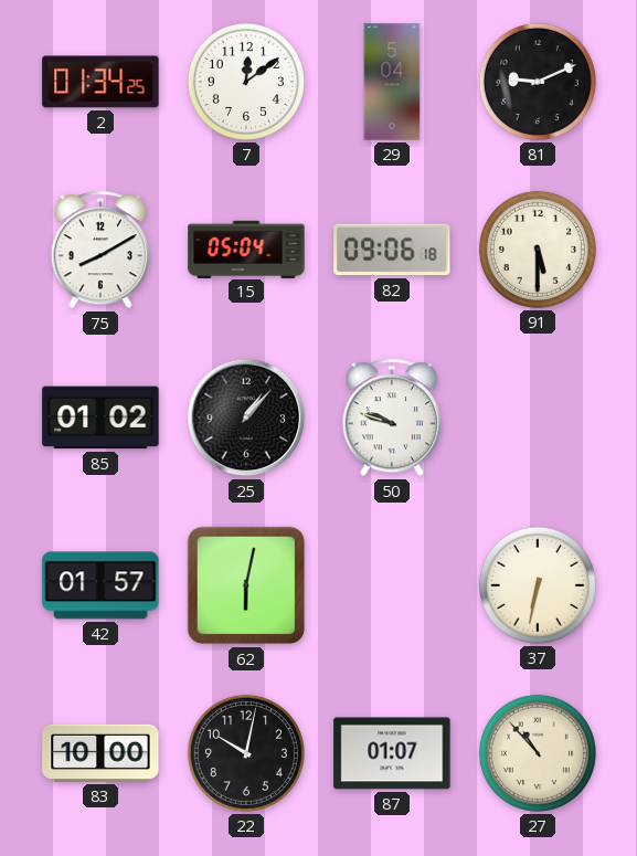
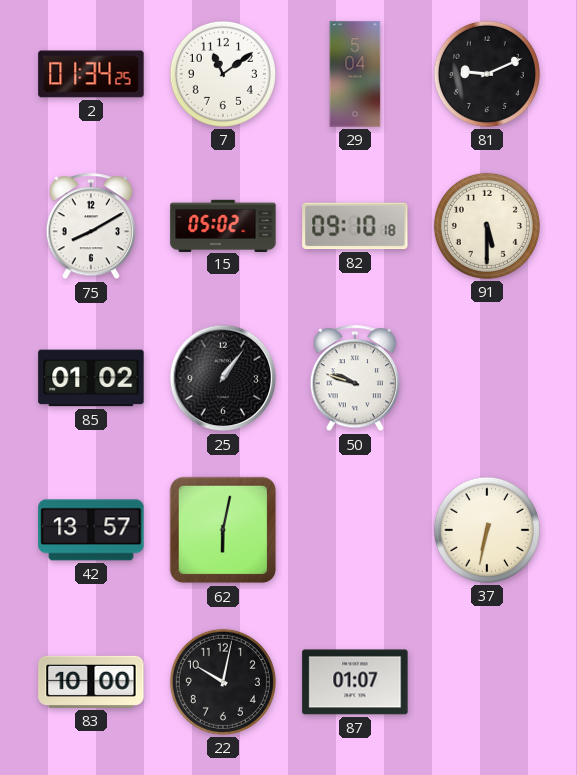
7: 12:09 -> 11:09 (223, 74)
15: 05:04 -> 05:02 (223, 225)
82: 09:06 -> 09:10 (355, 226)
25: 1:07 -> 1:06 (223, 378)
42: 01:57 -> 13:57 (91, 530)
27: 10:53 -> none (538, 753)
